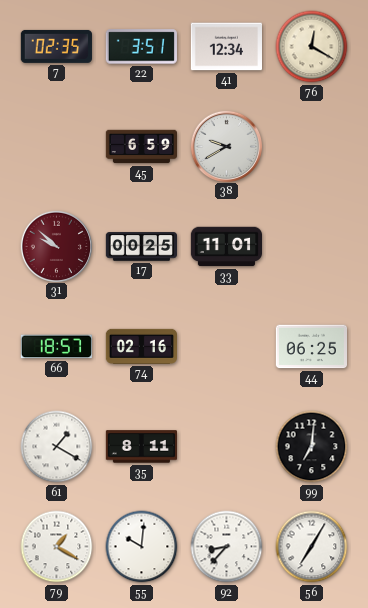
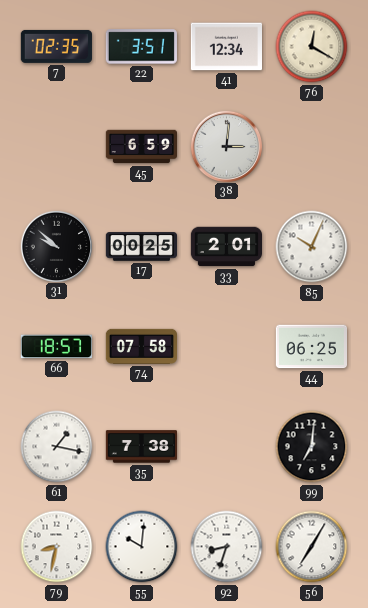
38: 9:40 -> 3:01 (226, 146)
31 dial: burgundy -> black (56, 246)
33: 11:01 -> 2:01 (226, 247)
85: none -> 10:04 (312, 247)
74: 02:16 -> 07:58 (141, 346)
61: 1:20 -> 1:17 (57, 447)
35: 8:11 -> 7:38 (141, 447)
79: 1:20 -> 8:32 (57, 547)
92: 8:37 -> 8:33 (227, 547)
